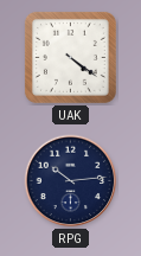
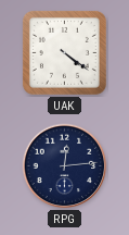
RPG: 10:14 -> 12:14 (65, 166)
